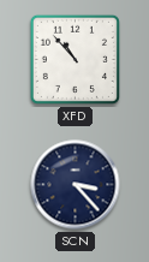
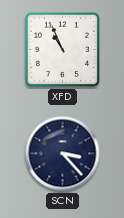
XFD: 10:53 -> 10:56 (62, 49)
